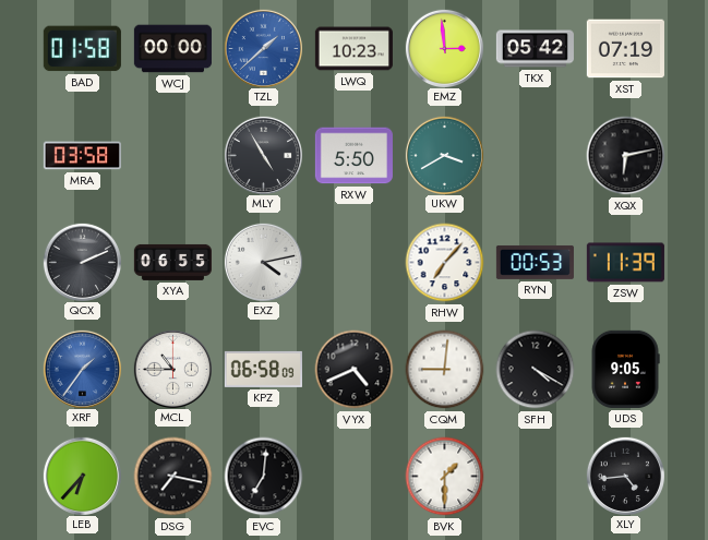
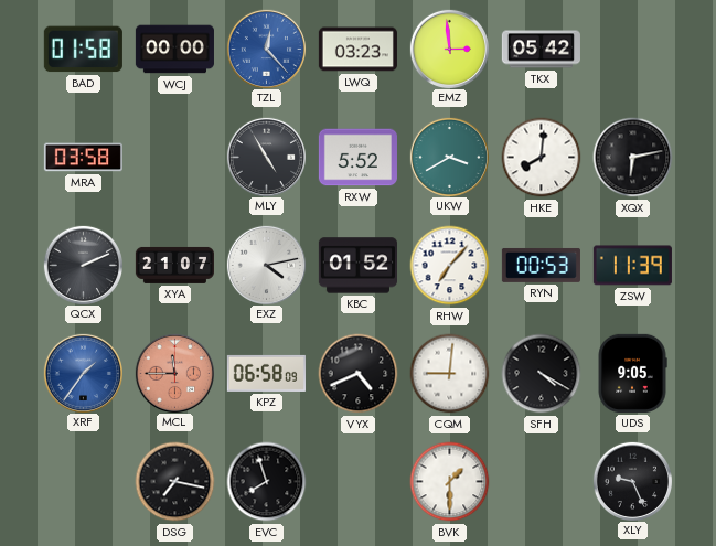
TZL: 1:38 -> 12:23 (266, 49)
LWQ: 10:23 -> 03:23 (357, 50)
XST: 07:19 -> none (625, 49)
RXW: 5:50 -> 5:52 (357, 158)
HKE: none -> 8:01 (542, 158)
XYA: 06:55 -> 21:07 (174, 265)
KBC: none -> 01:52 (357, 266)
MCL: 10:45 -> 11:45 (174, 373)
MCL dial: white -> salmon (174, 373)
LEB: 6:37 -> none (82, 476)
EVC: 7:01 -> 7:57 (267, 482)
XLY: 4:44 -> 9:26 (632, 481)
